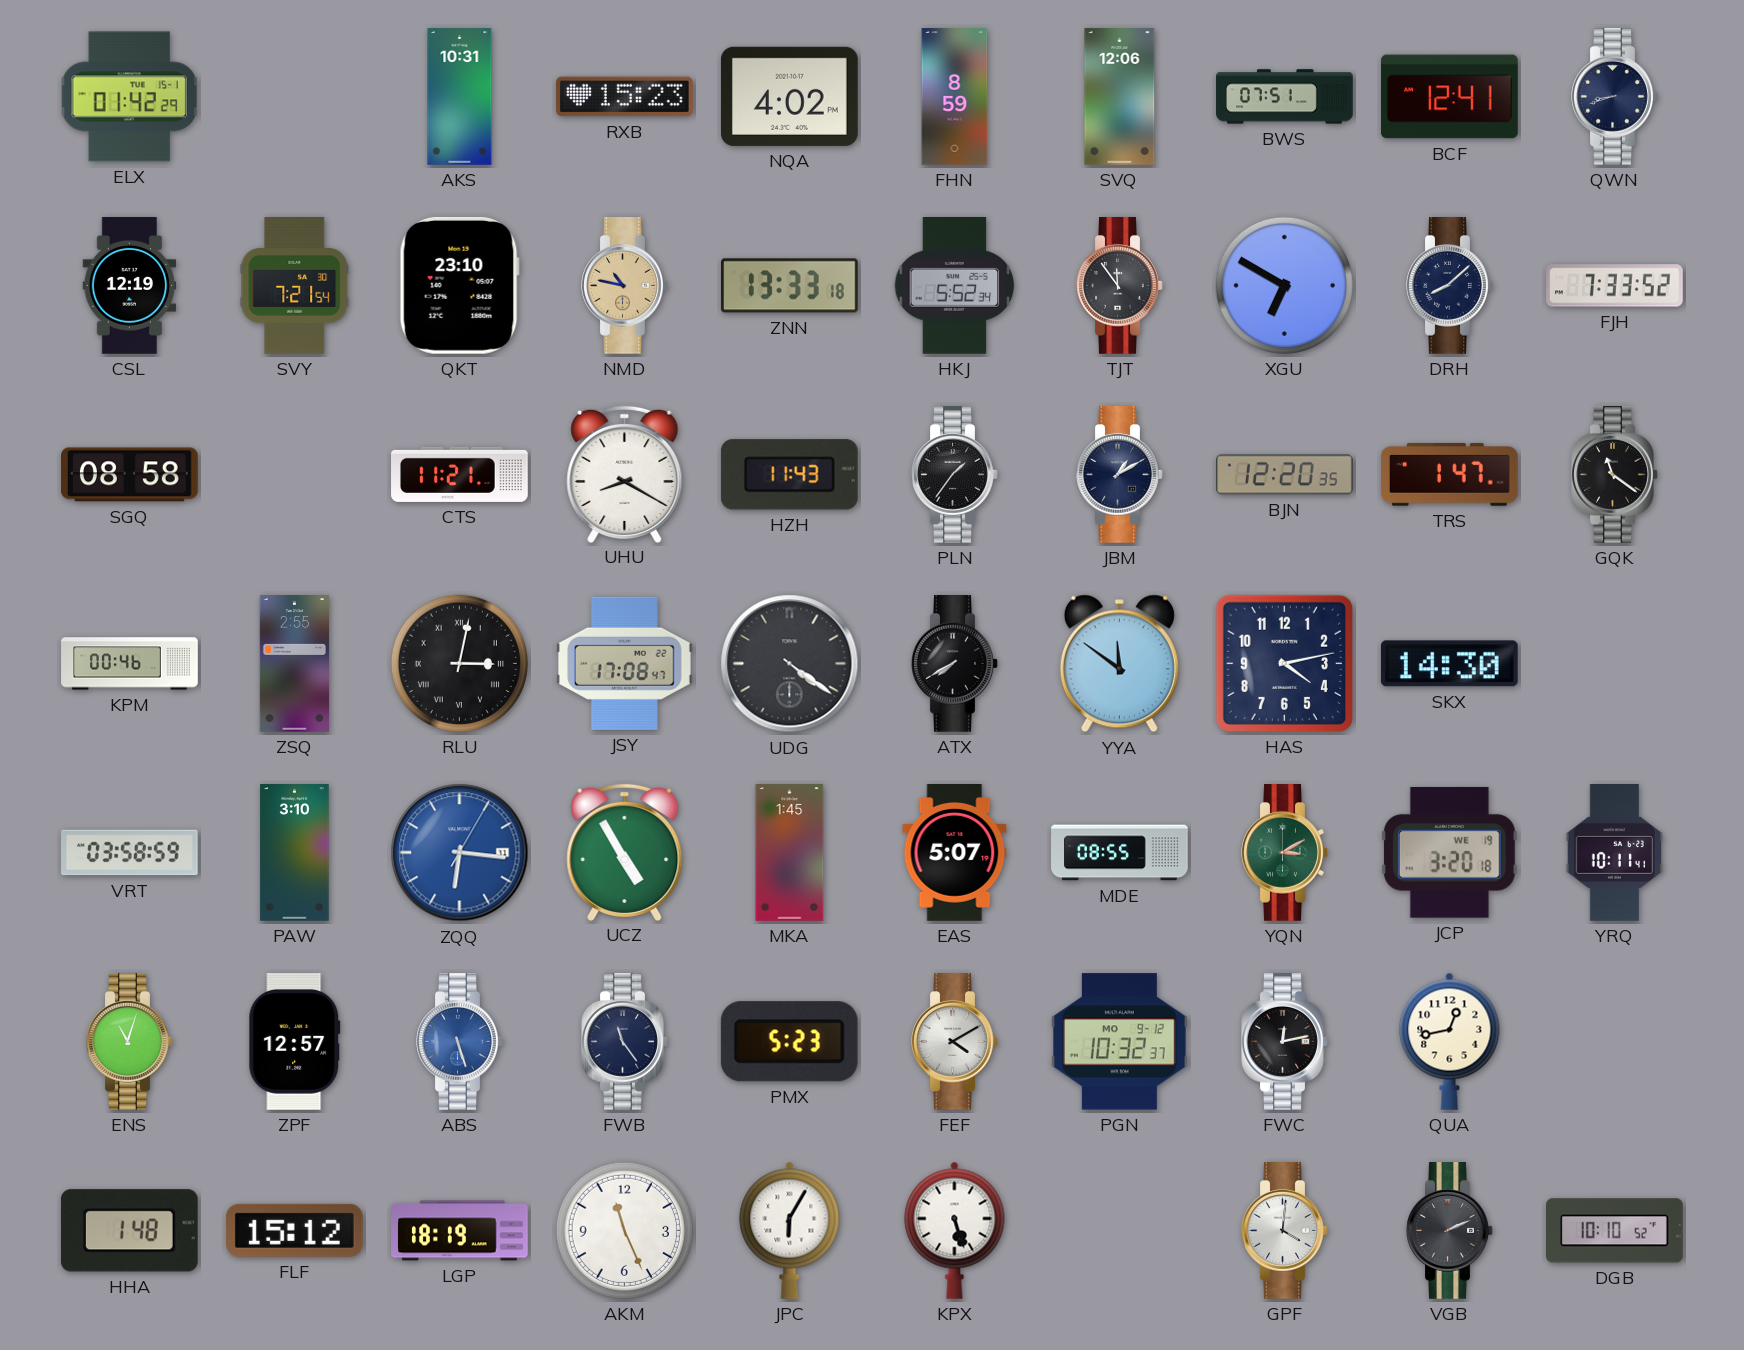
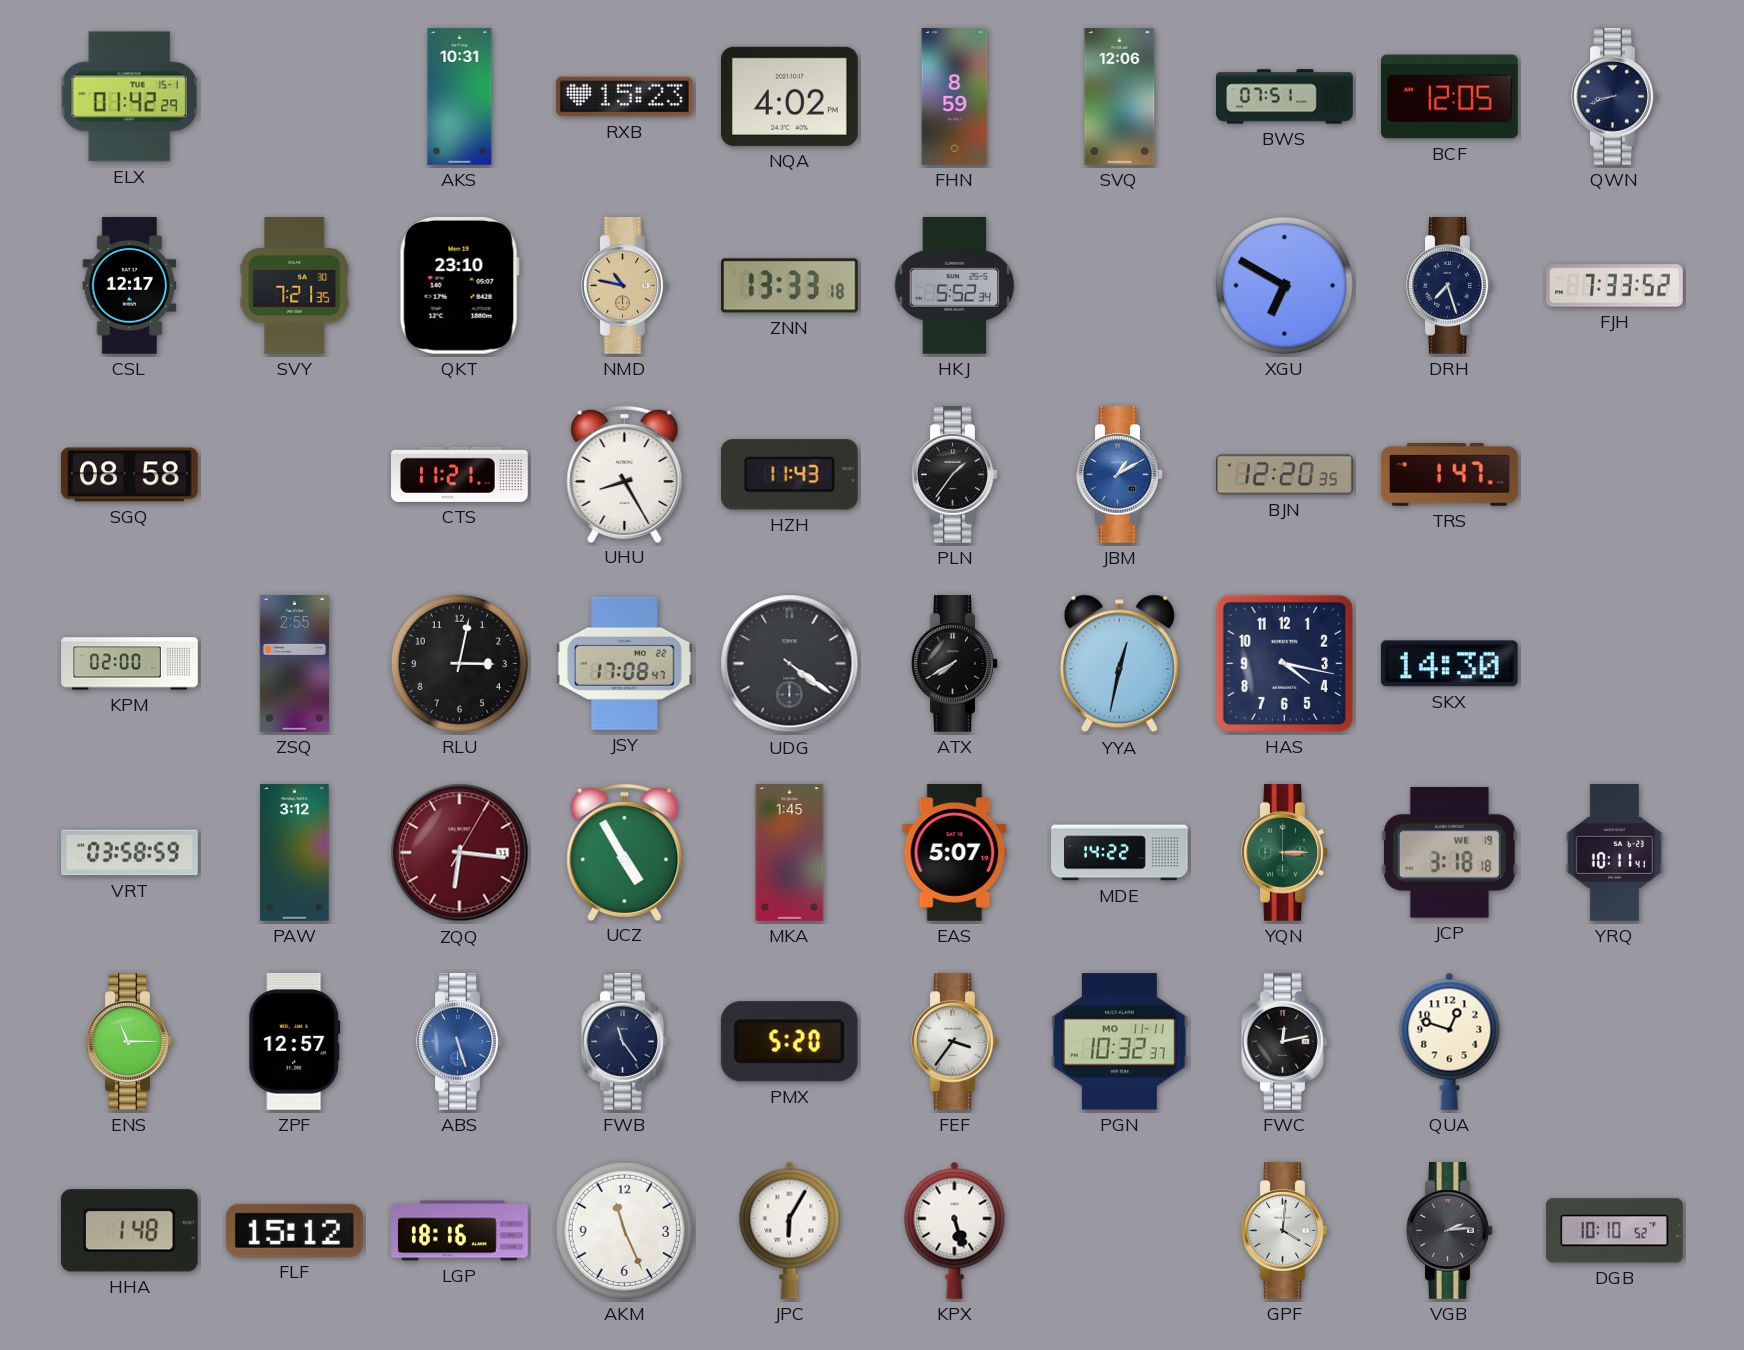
BCF: 12:41 -> 12:05 (1450, 97)
CSL: 12:19 -> 12:17 (130, 286)
SVY: 7:21:54 -> 7:21:35 (295, 286)
TJT: 11:54 -> none (1120, 286)
DRH: 8:08 -> 7:27 (1450, 286)
UHU: 8:20 -> 8:25 (625, 474)
JBM dial: navy -> blue (1120, 475)
GQK: 11:21 -> none (1615, 475)
KPM: 00:46 -> 02:00 (130, 664)
RLU numerals: Roman -> Arabic (459, 663)
YYA: 11:51 -> 12:32 (1119, 664)
HAS: 4:13 -> 4:17 (1284, 663)
PAW: 3:10 -> 3:12 (295, 853)
ZQQ dial: blue -> burgundy (460, 853)
MDE: 08:55 -> 14:22 (1120, 853)
YQN: 3:10 -> 3:15 (1285, 853)
JCP: 3:20 -> 3:18 (1449, 853)
ENS: 11:03 -> 11:15 (130, 1042)
PMX: 5:23 -> 5:20 (789, 1042)
FEF: 4:10 -> 3:36 (955, 1042)
PGN date: MO 9-12 -> MO 11-11 (1120, 1042)
QUA: 12:43 -> 12:48 (1450, 1041)
LGP: 18:19 -> 18:16 (460, 1231)
VGB: 2:11 -> 2:14 (1450, 1231)
